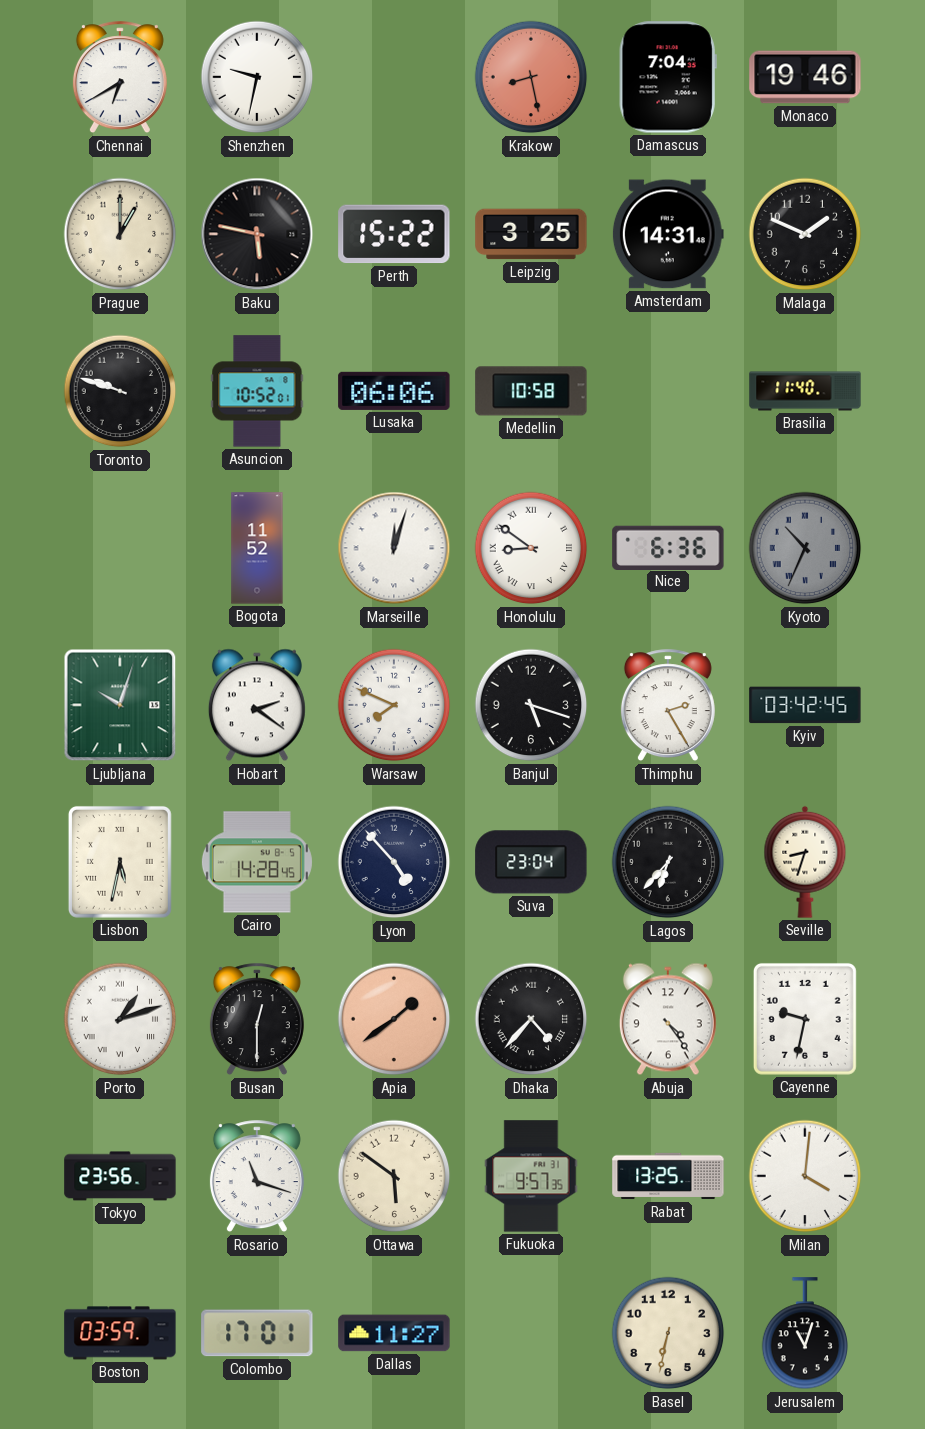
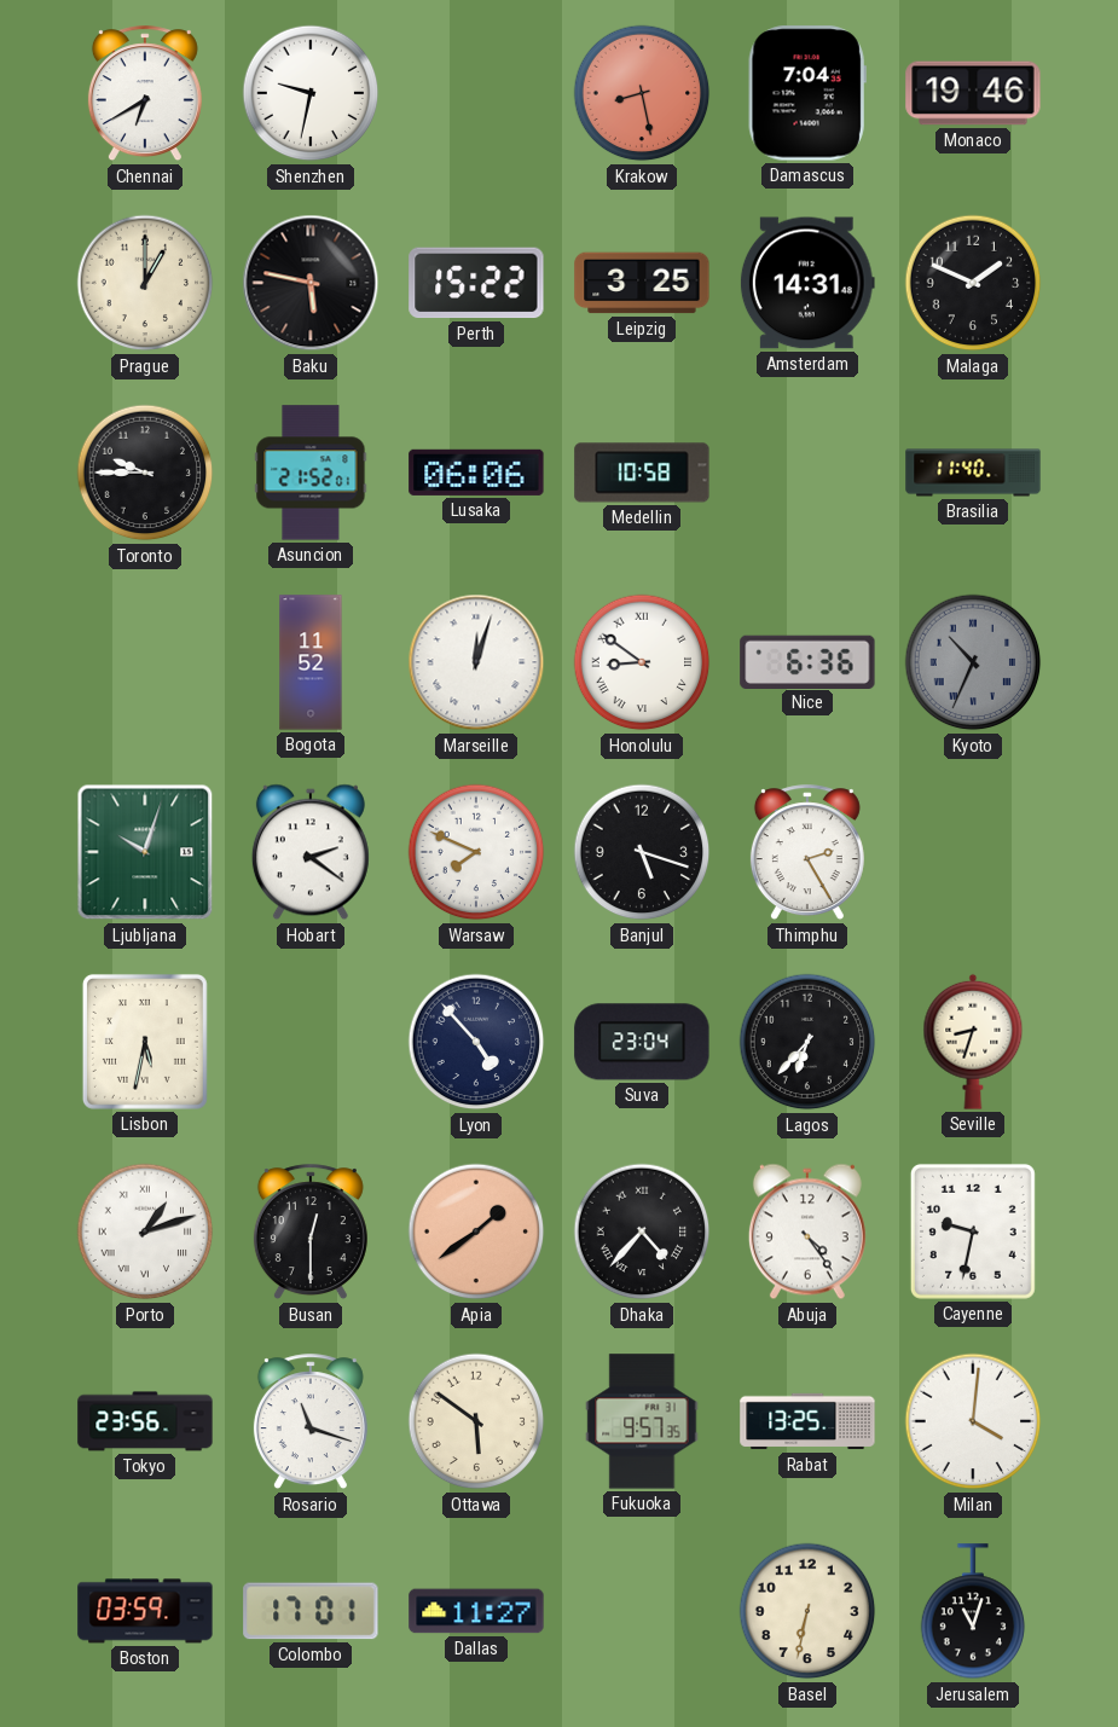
Toronto: 9:48 -> 9:45 (145, 473)
Asuncion: 10:52 -> 21:52 (311, 473)
Kyiv: 03:42 -> none (805, 705)
Cairo: 14:28 -> none (257, 862)
